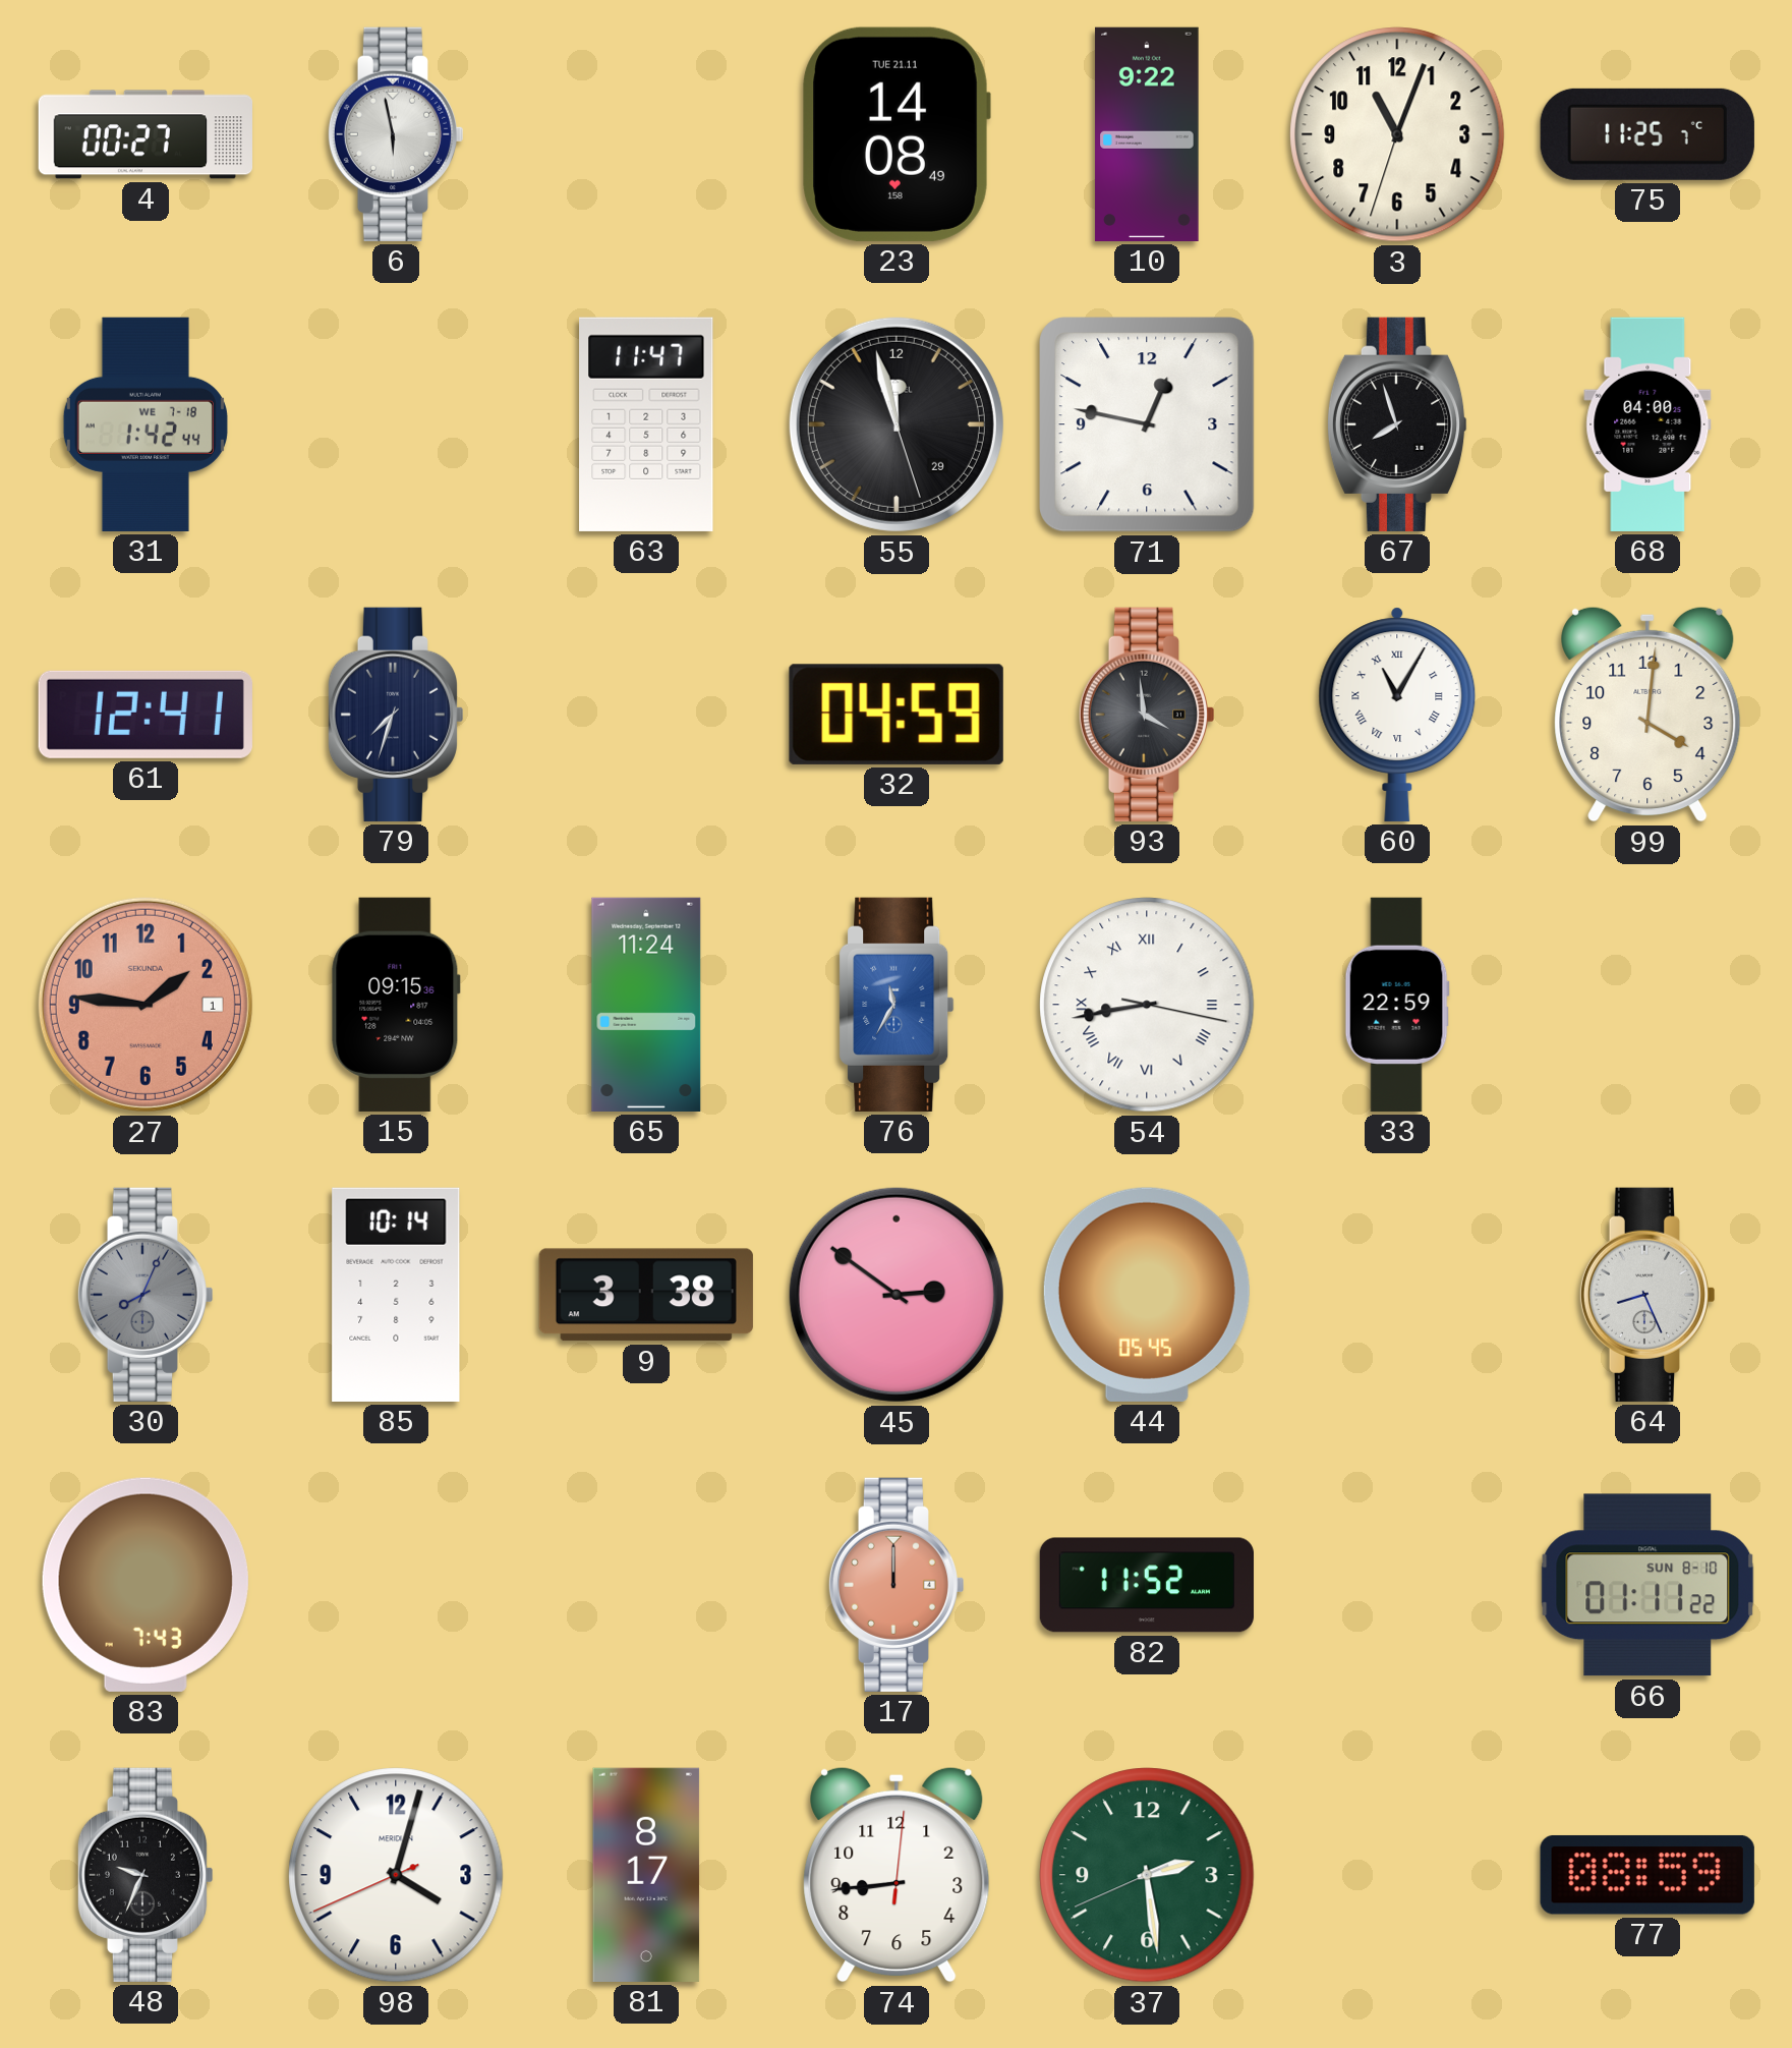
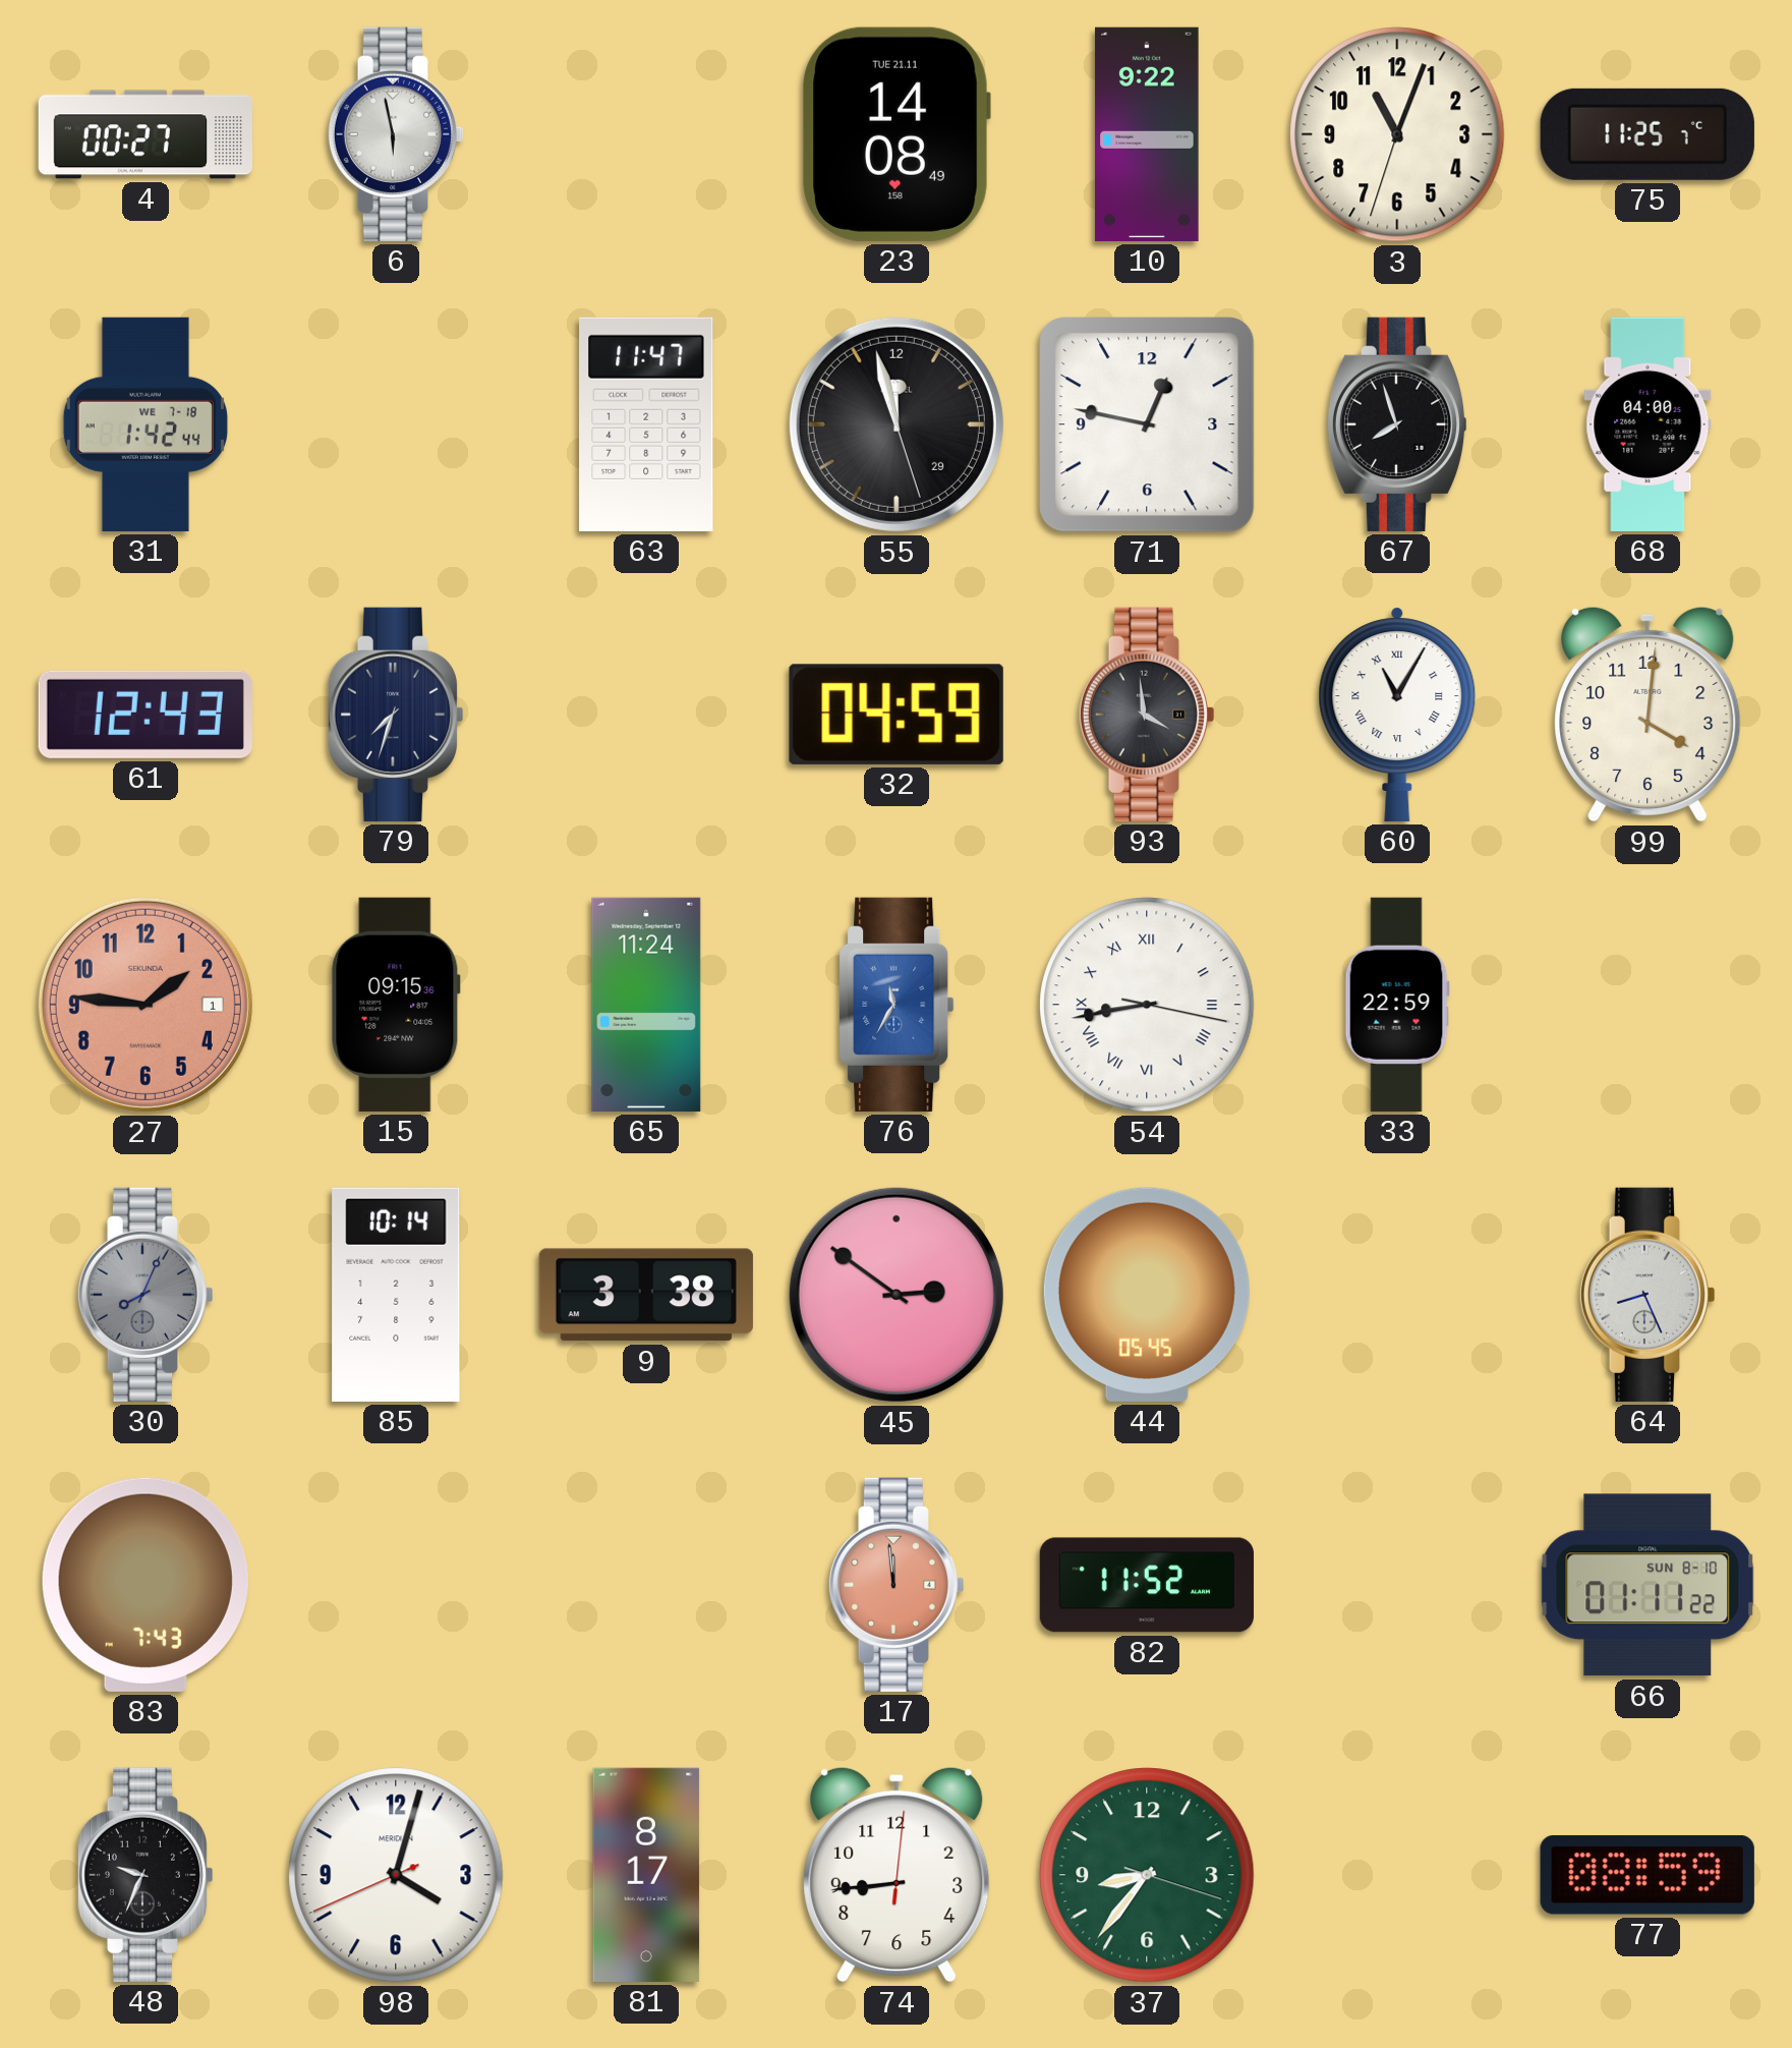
61: 12:41 -> 12:43 (146, 715)
17: 12:00 -> 11:59 (897, 1585)
37: 2:28 -> 8:36 (1147, 1875)
